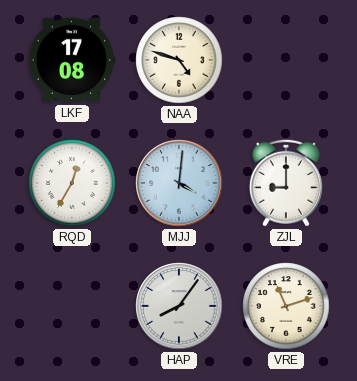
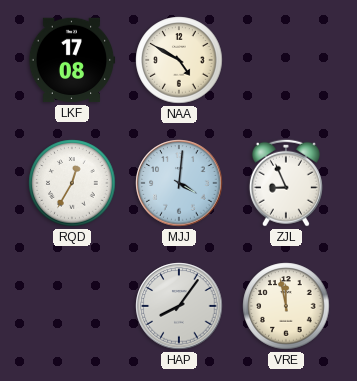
NAA: 4:48 -> 4:50 (179, 60)
ZJL: 9:00 -> 8:56 (286, 183)
VRE: 11:12 -> 11:58 (286, 306)
